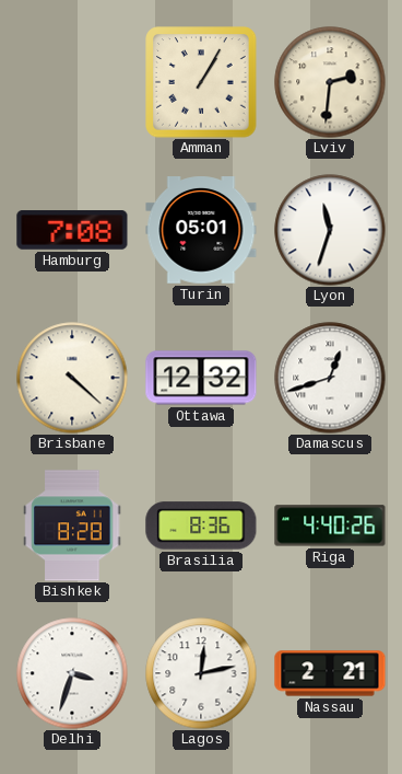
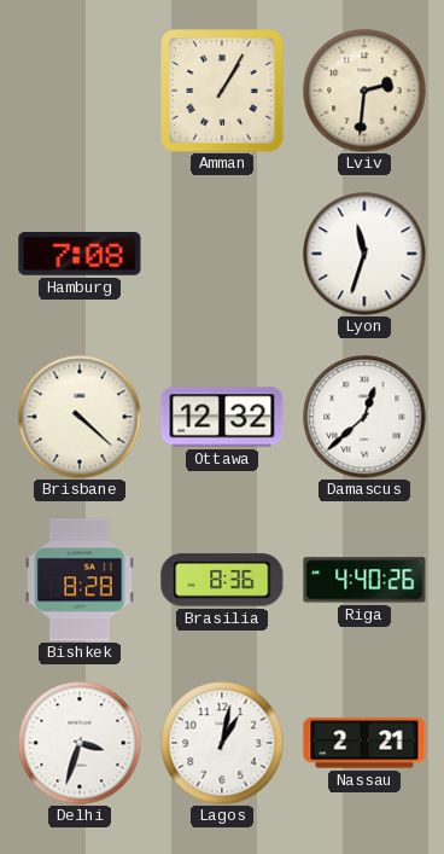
Turin: 05:01 -> none (201, 231)
Damascus: 12:42 -> 12:38 (364, 417)
Lagos: 12:13 -> 1:02 (222, 743)
